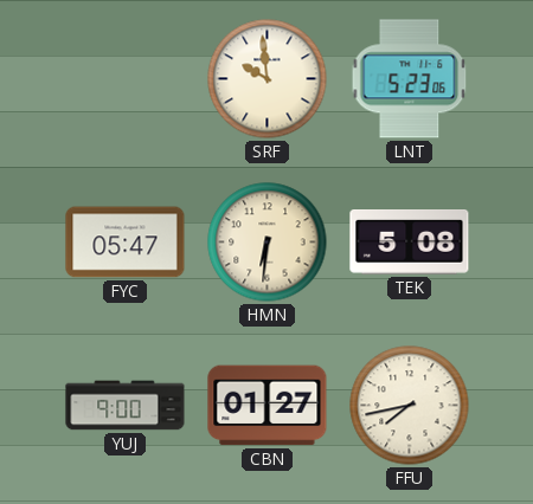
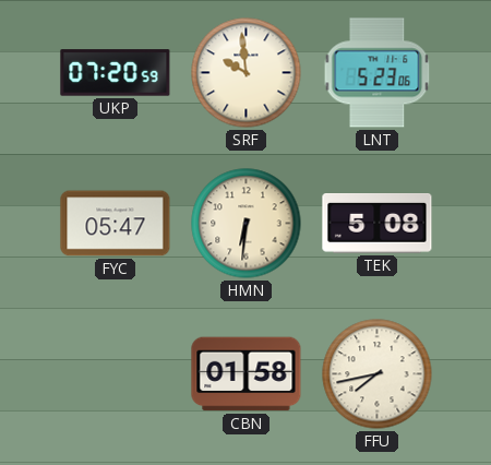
UKP: none -> 07:20 (116, 73)
YUJ: 9:00 -> none (126, 406)
CBN: 01:27 -> 01:58 (247, 374)
